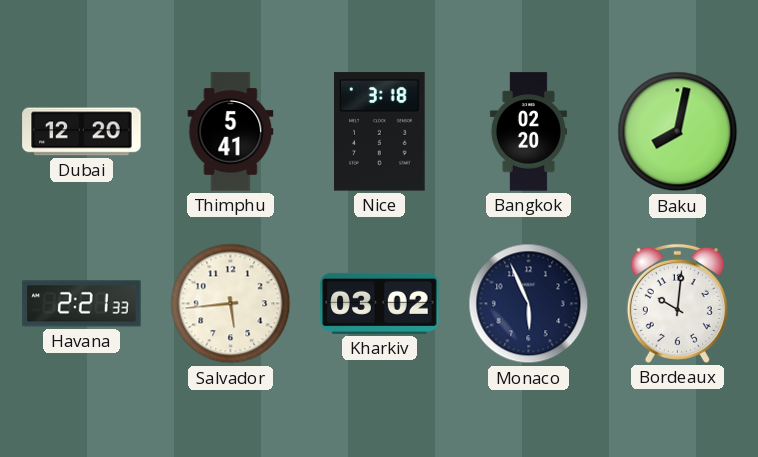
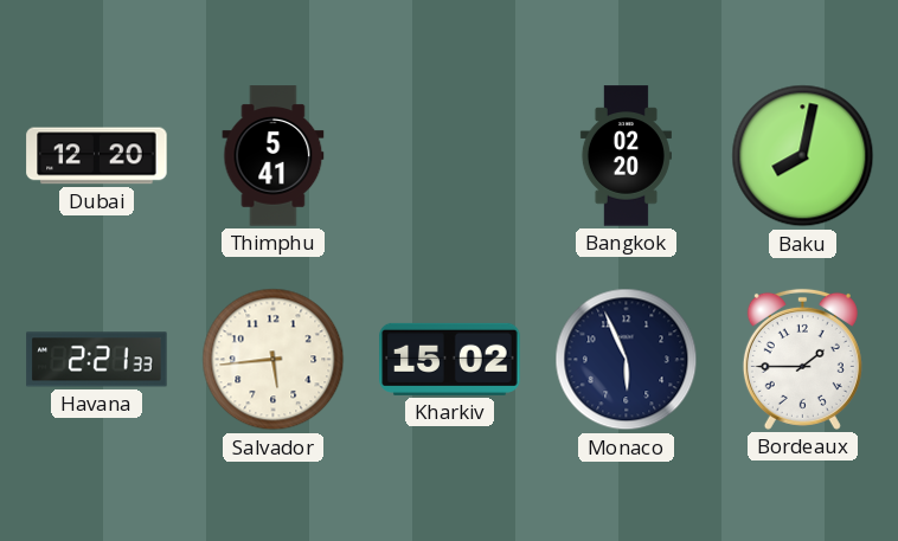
Nice: 3:18 -> none (380, 132)
Kharkiv: 03:02 -> 15:02 (450, 359)
Bordeaux: 10:01 -> 1:45 (802, 359)
